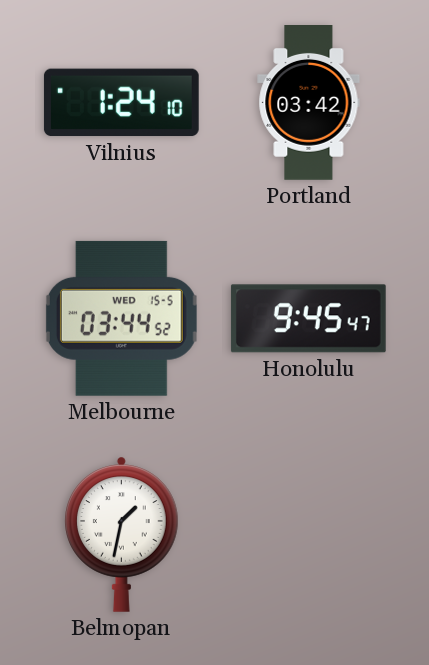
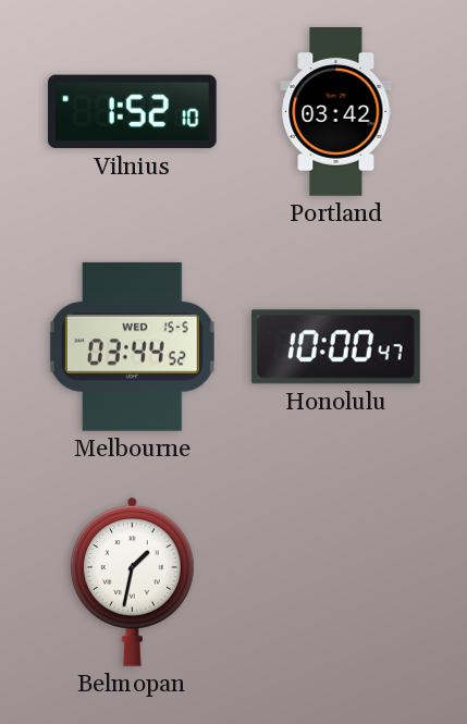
Vilnius: 1:24 -> 1:52 (132, 112)
Honolulu: 9:45 -> 10:00 (335, 347)
